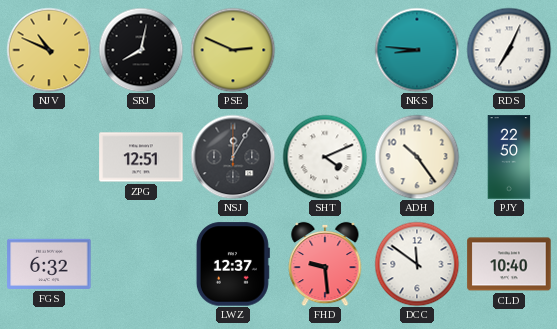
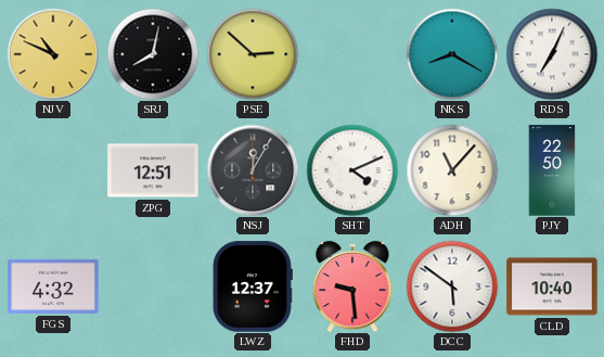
PSE: 2:49 -> 2:52 (253, 54)
NKS: 8:46 -> 8:20 (452, 54)
ADH: 10:24 -> 11:07 (452, 170)
FGS: 6:32 -> 4:32 (53, 286)
DCC: 11:51 -> 5:51 (452, 286)
